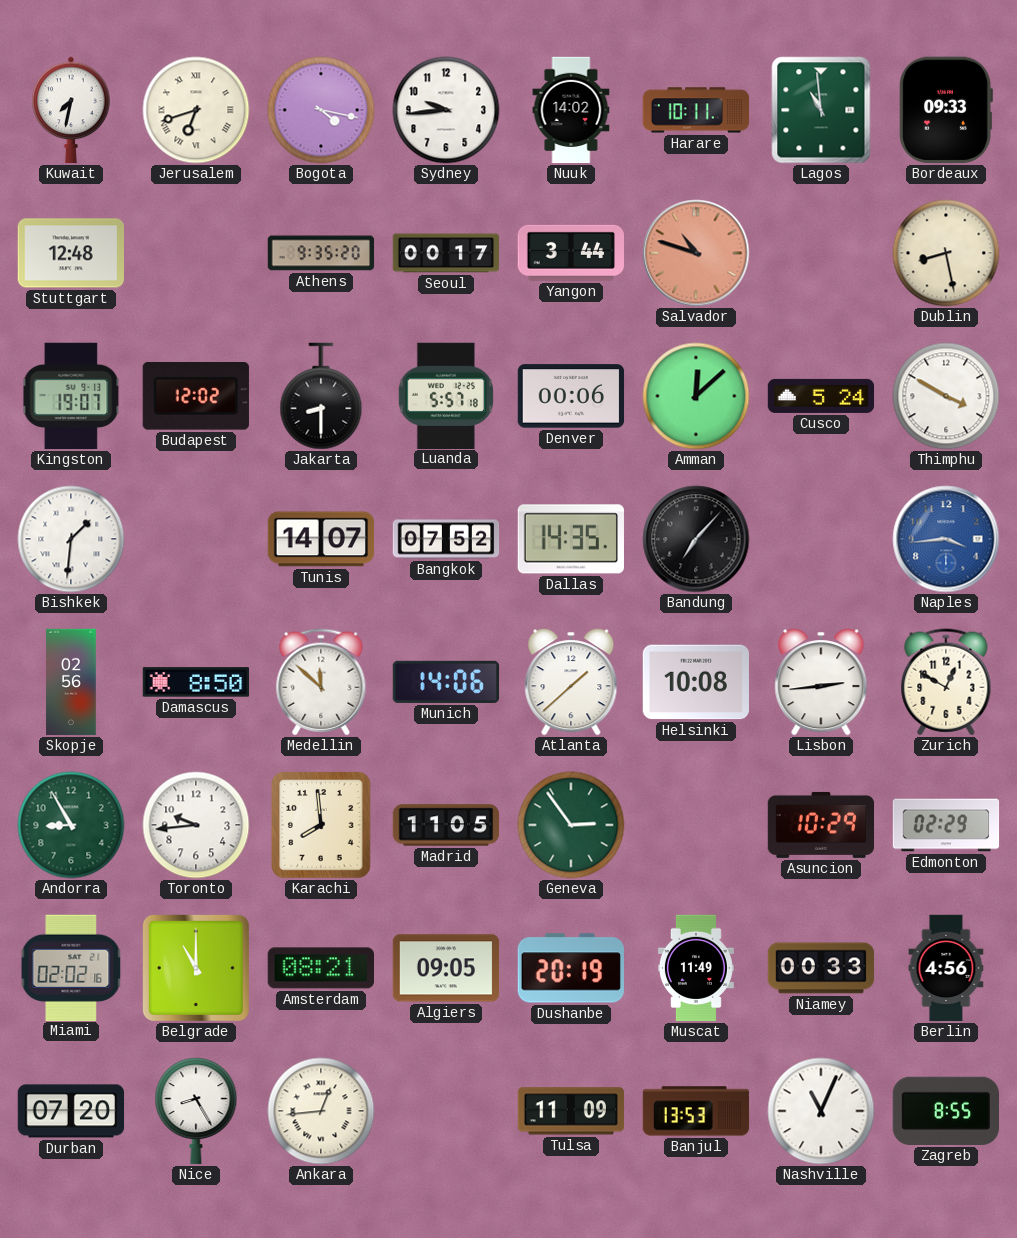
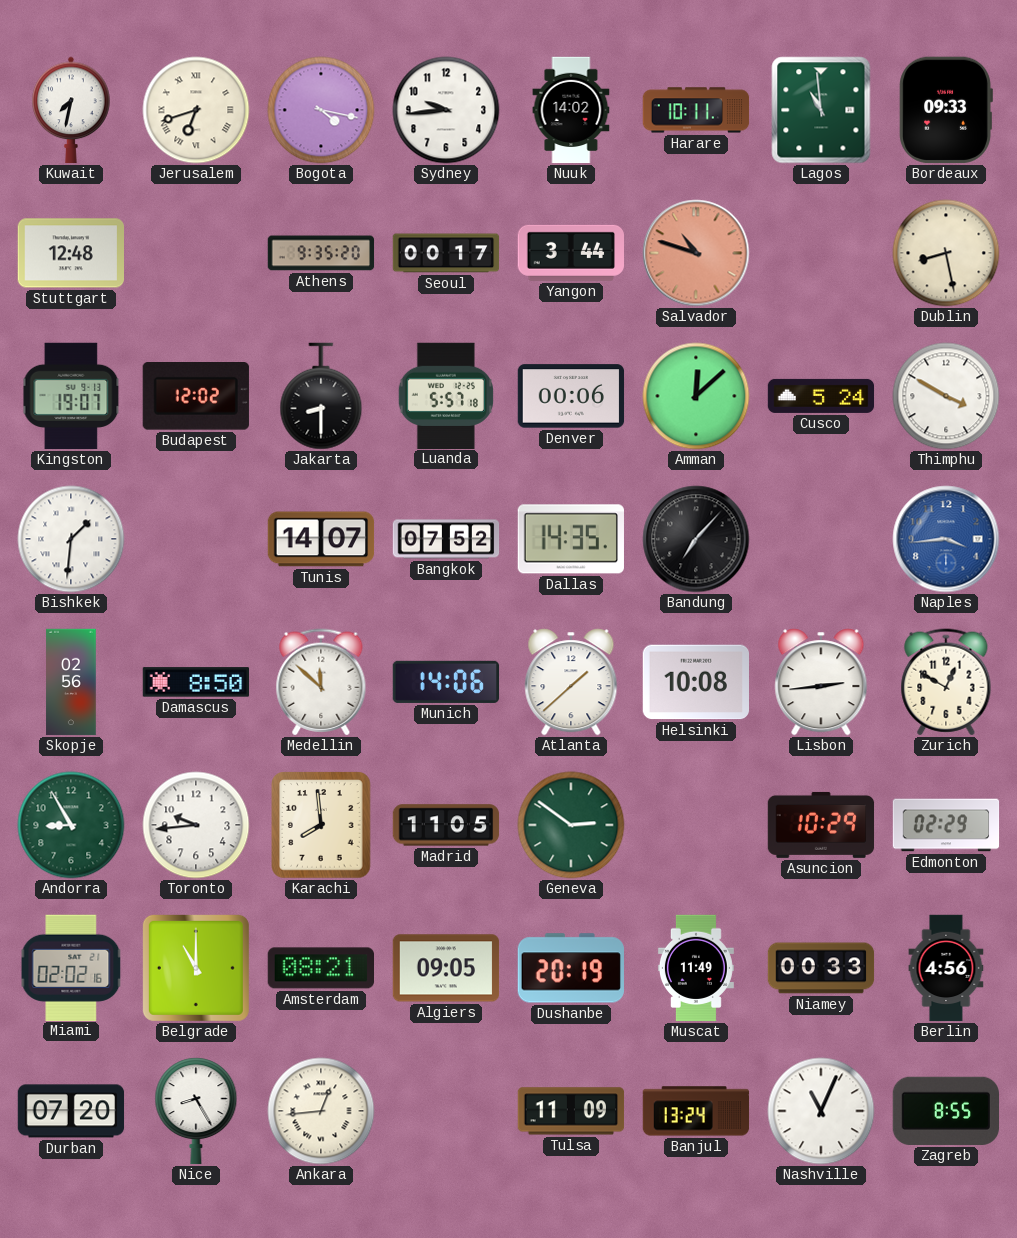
Geneva: 2:54 -> 2:51 (571, 825)
Banjul: 13:53 -> 13:24 (696, 1111)
